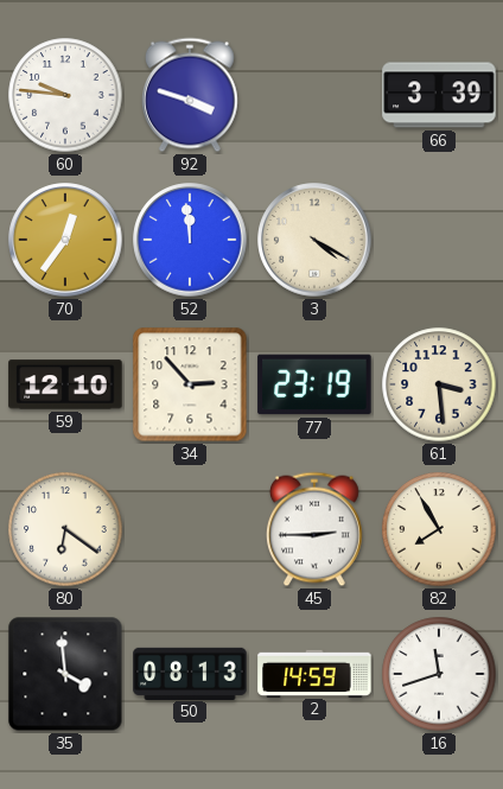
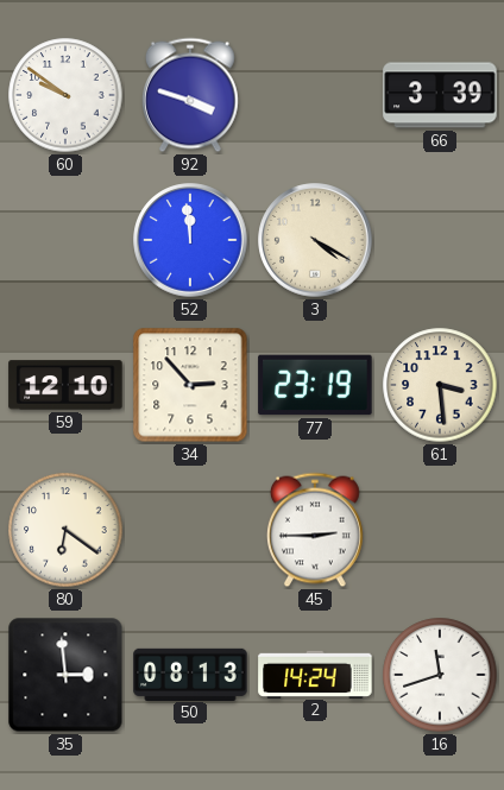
60: 9:46 -> 9:51 (65, 95)
70: 12:36 -> none (65, 240)
82: 7:55 -> none (439, 529)
35: 3:59 -> 2:59 (65, 675)
2: 14:59 -> 14:24 (315, 674)
